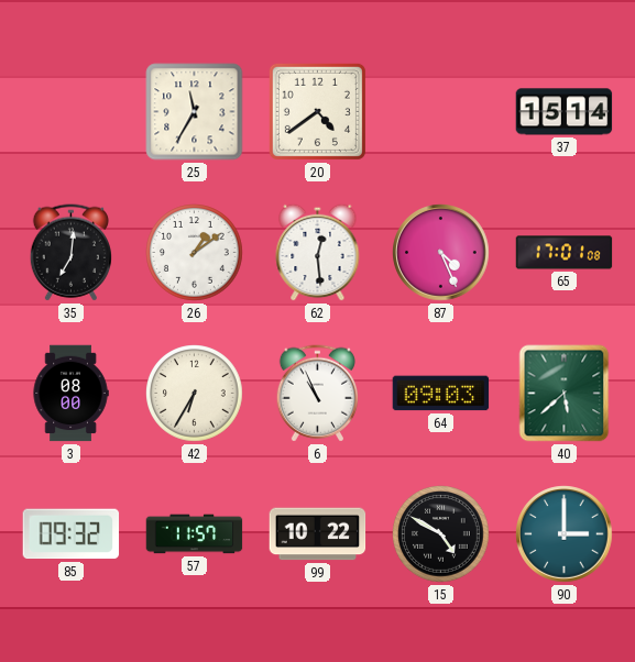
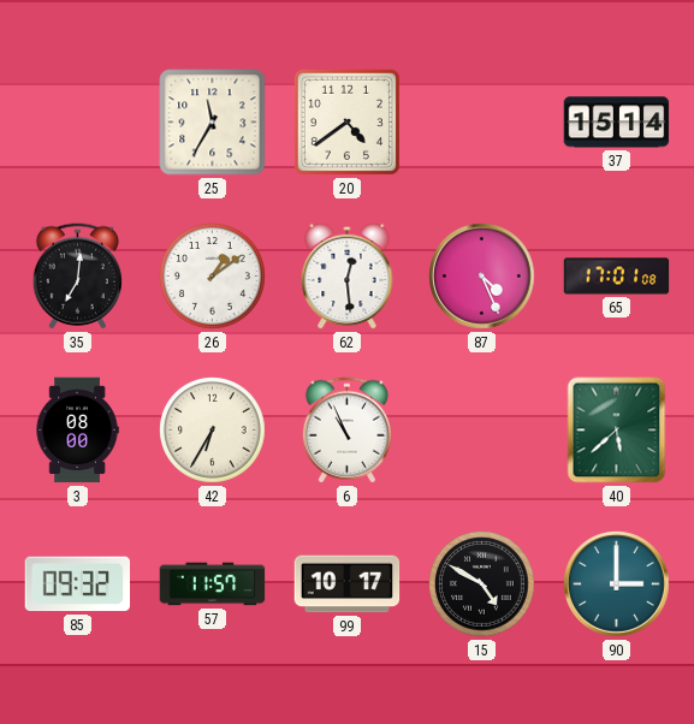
64: 09:03 -> none (441, 394)
99: 10:22 -> 10:17 (348, 584)
